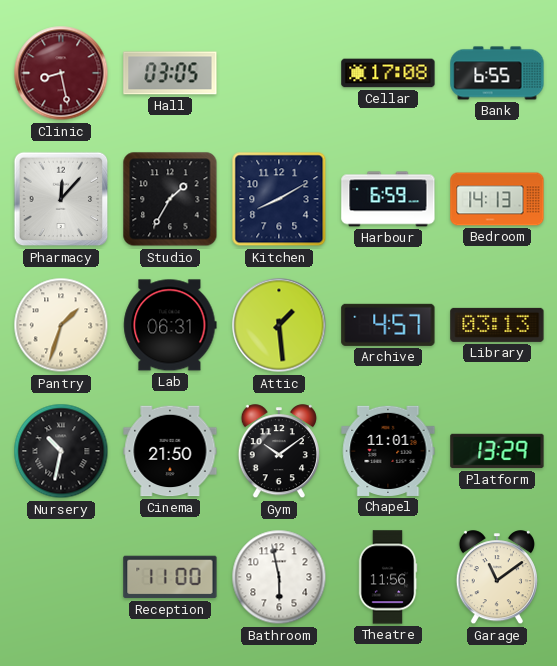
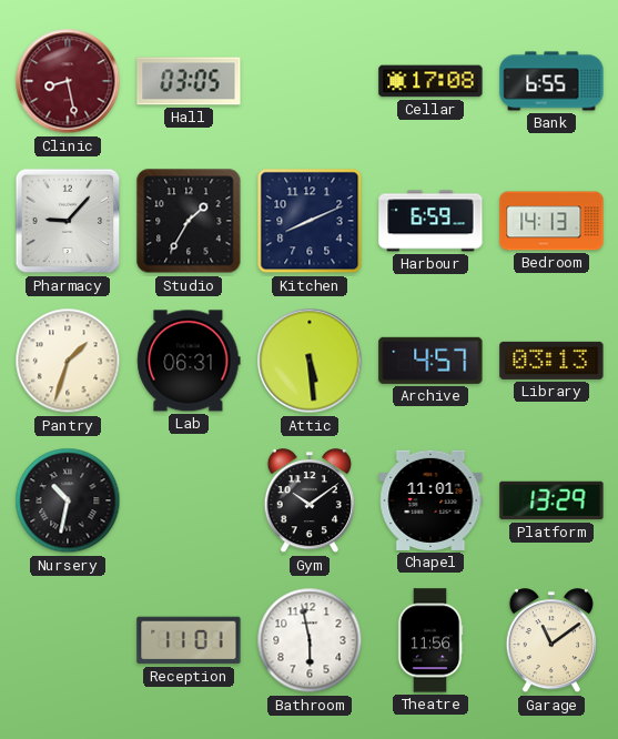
Pharmacy: 12:07 -> 9:07 (68, 221)
Kitchen: 8:10 -> 8:11 (310, 221)
Attic: 1:29 -> 5:29 (310, 361)
Cinema: 21:50 -> none (170, 451)
Reception: 11:00 -> 11:01 (189, 640)
